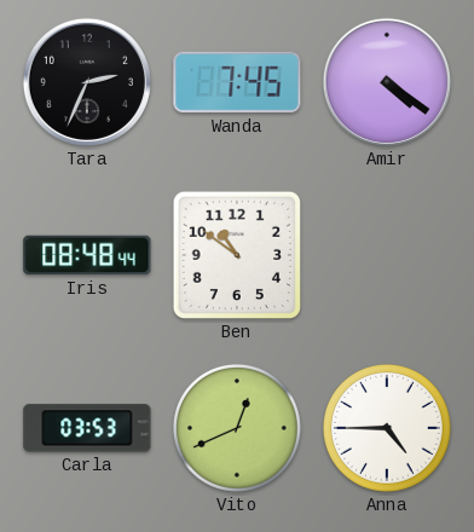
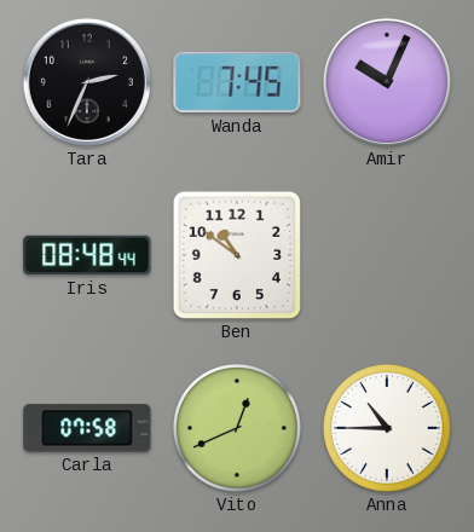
Amir: 4:21 -> 10:04 (387, 82)
Carla: 03:53 -> 07:58 (87, 428)
Anna: 4:45 -> 10:45 (388, 429)
